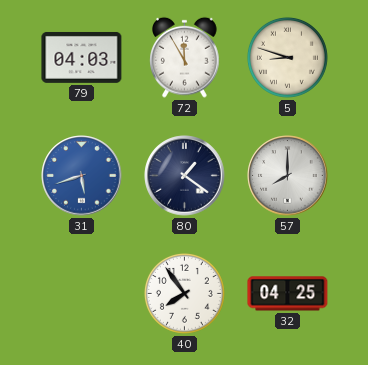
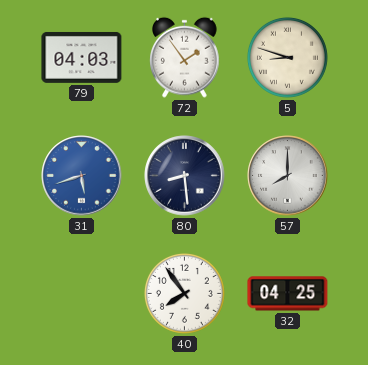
72: 11:55 -> 1:54 (185, 57)
80: 1:21 -> 8:29 (185, 176)
